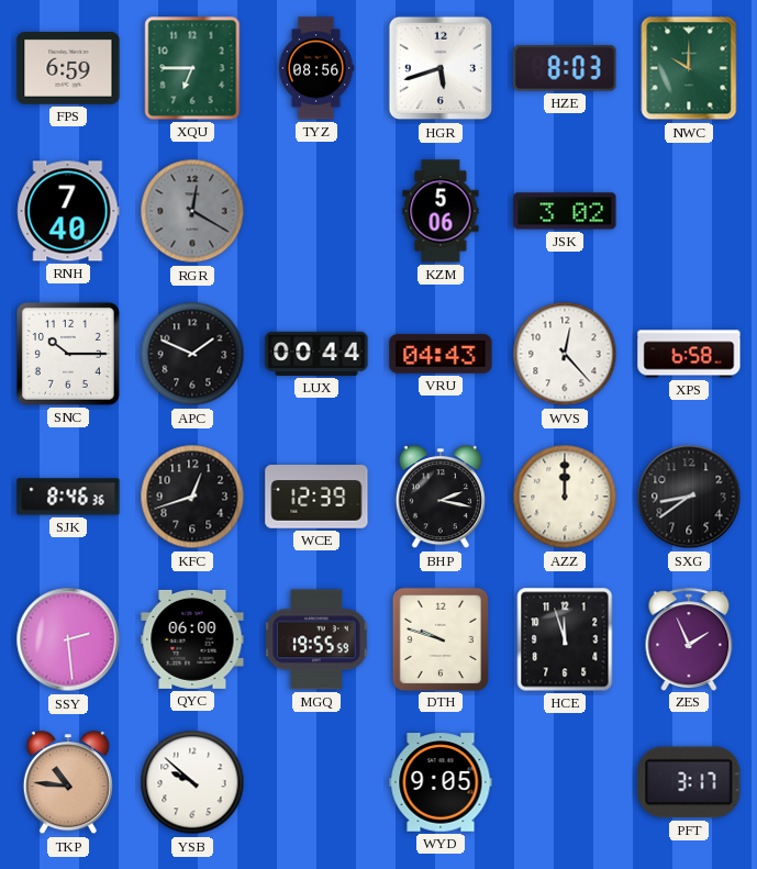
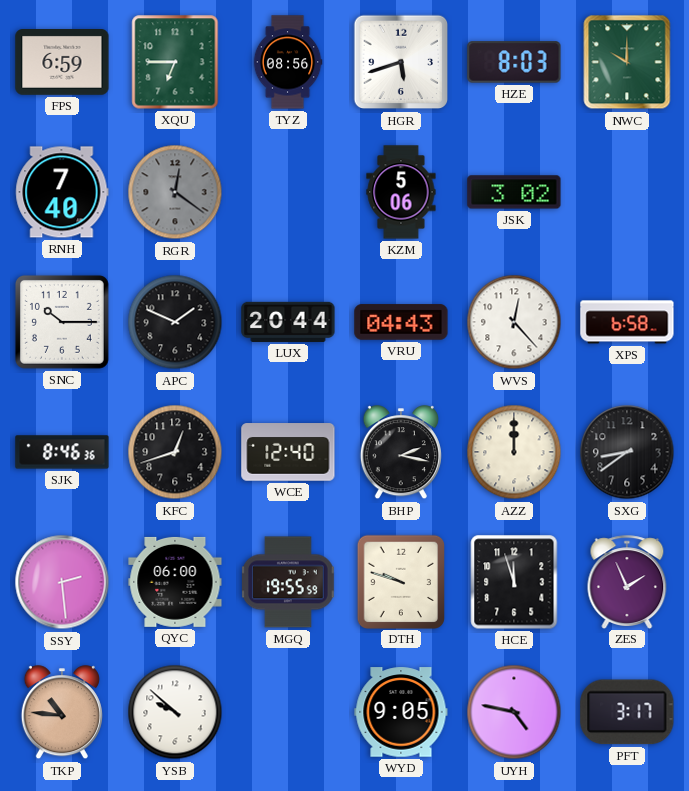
RGR: 12:20 -> 12:21 (175, 192)
LUX: 00:44 -> 20:44 (288, 322)
WCE: 12:39 -> 12:40 (288, 452)
UYH: none -> 4:47 (514, 712)
